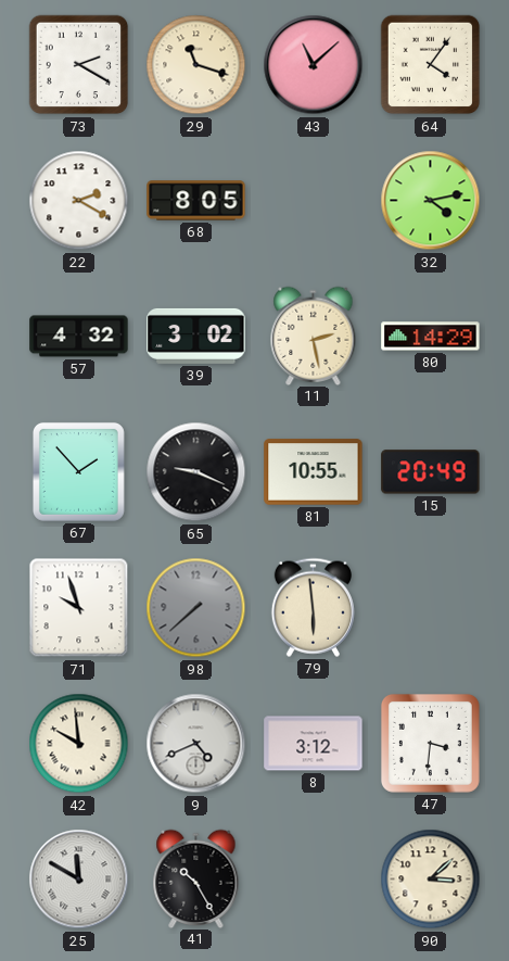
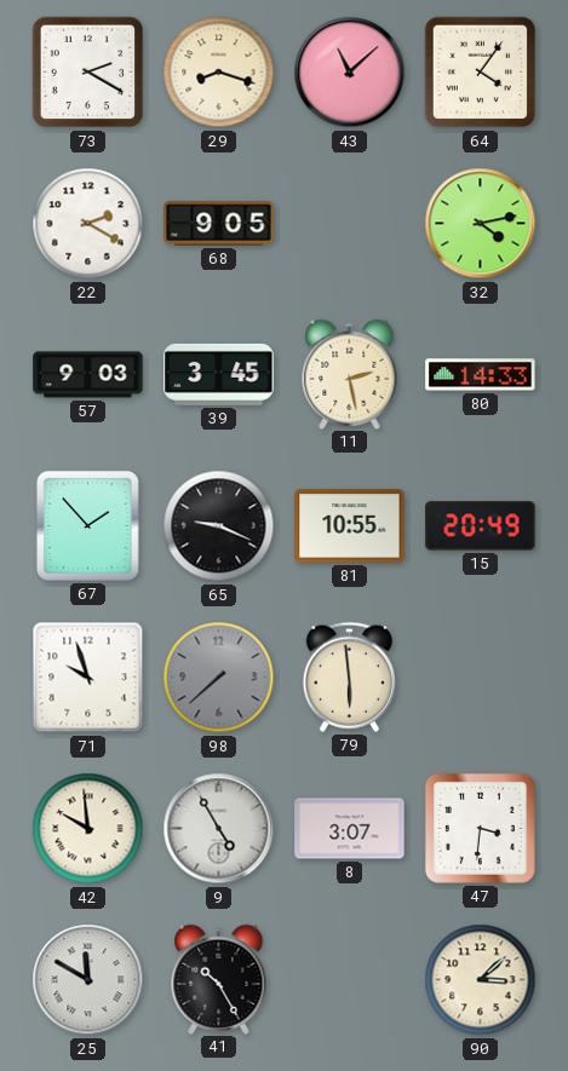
29: 11:18 -> 8:18 (219, 73)
68: 8:05 -> 9:05 (219, 224)
57: 4:32 -> 9:03 (88, 375)
39: 3:02 -> 3:45 (219, 374)
80: 14:29 -> 14:33 (481, 375)
9: 4:41 -> 4:55 (219, 829)
8: 3:12 -> 3:07 (350, 829)
